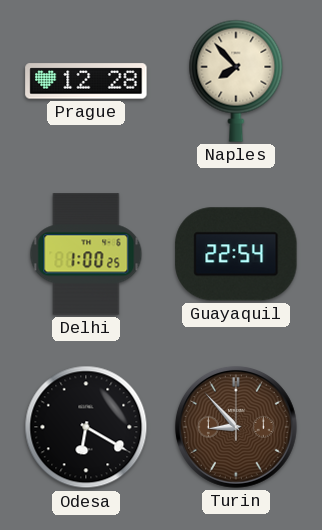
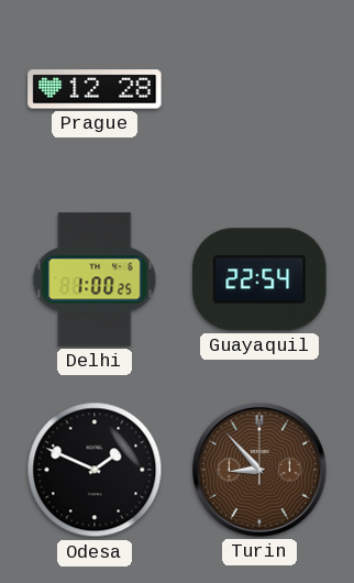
Naples: 7:53 -> none (236, 81)
Odesa: 6:20 -> 1:49 (95, 470)
